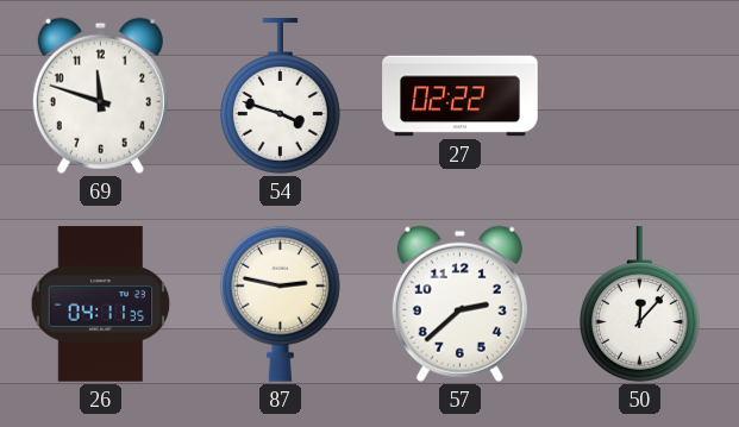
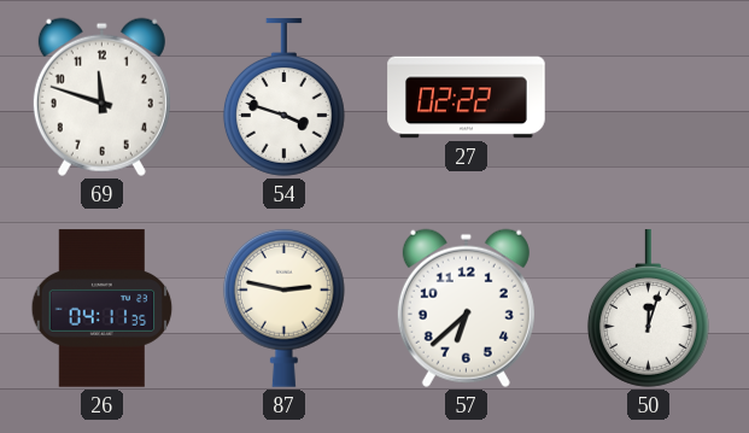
57: 2:38 -> 6:38 (466, 308)
50: 12:07 -> 12:03 (648, 309)
